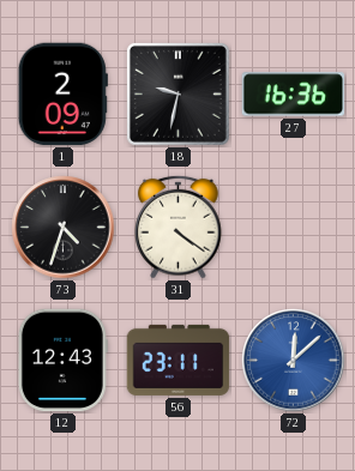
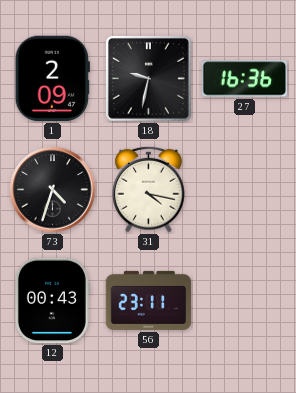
31: 4:21 -> 4:17 (149, 189)
12: 12:43 -> 00:43 (52, 301)
72: 12:08 -> none (294, 361)
